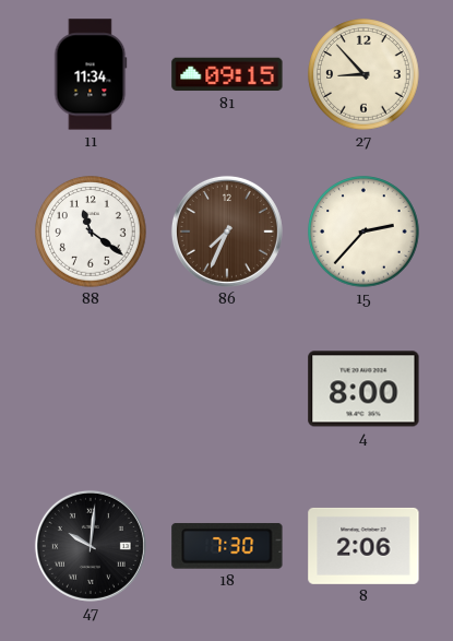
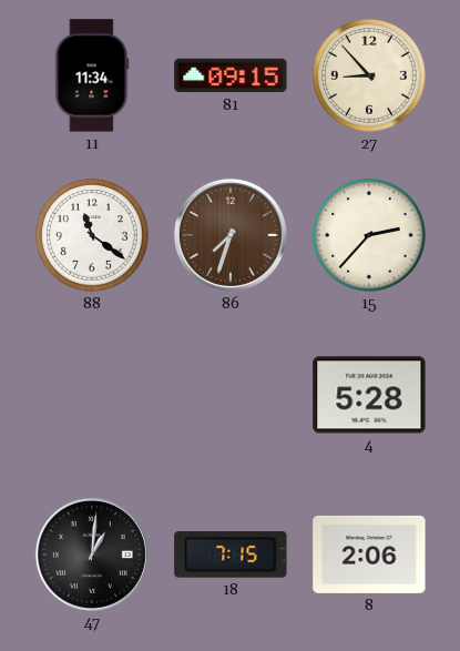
86: 7:34 -> 7:33 (231, 235)
4: 8:00 -> 5:28 (369, 395)
47: 10:01 -> 1:01 (92, 555)
18: 7:30 -> 7:15 (231, 555)
